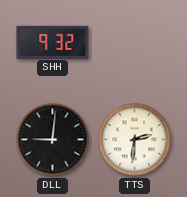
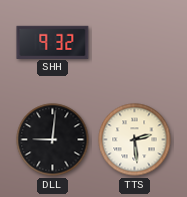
TTS: 2:31 -> 2:29 (135, 140)
